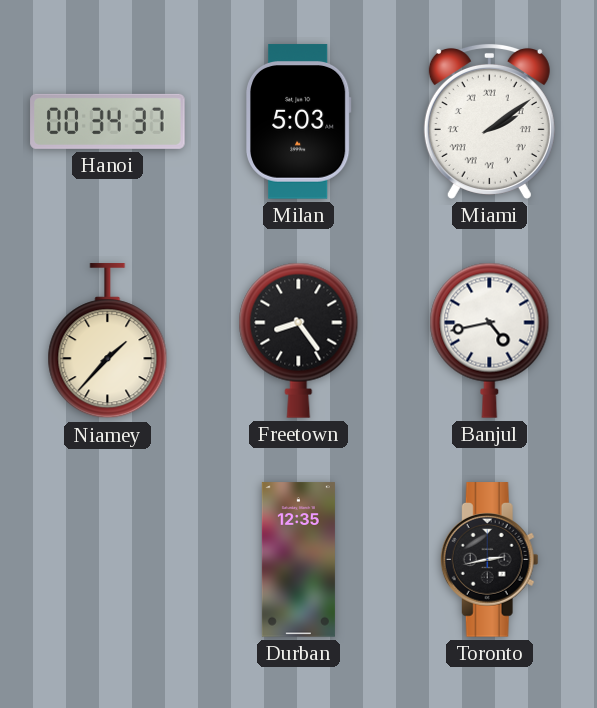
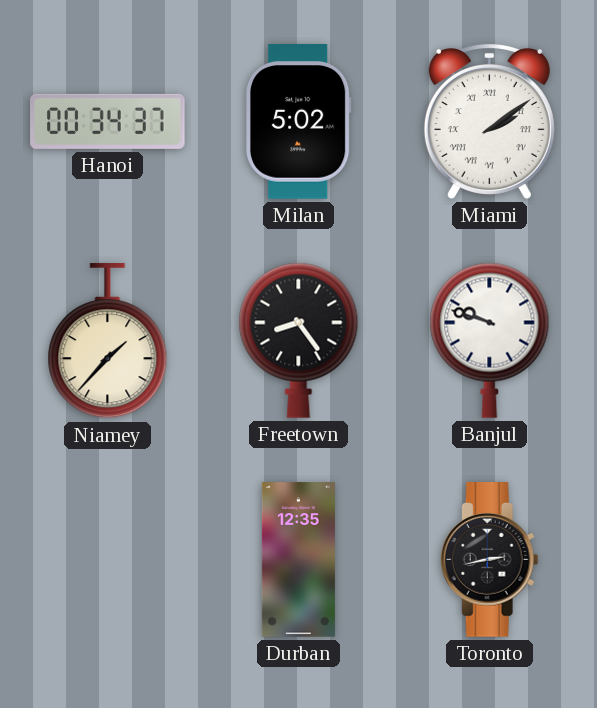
Milan: 5:03 -> 5:02 (299, 122)
Banjul: 4:43 -> 9:48 (490, 340)
